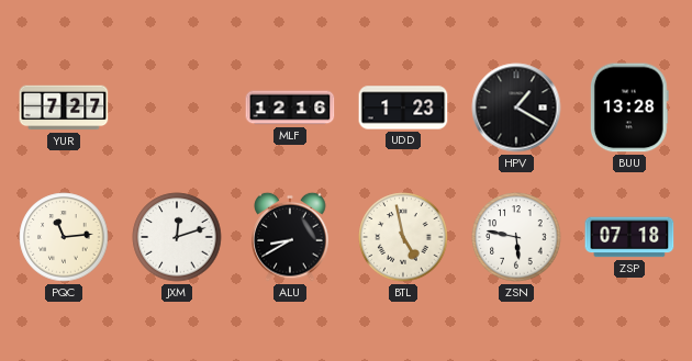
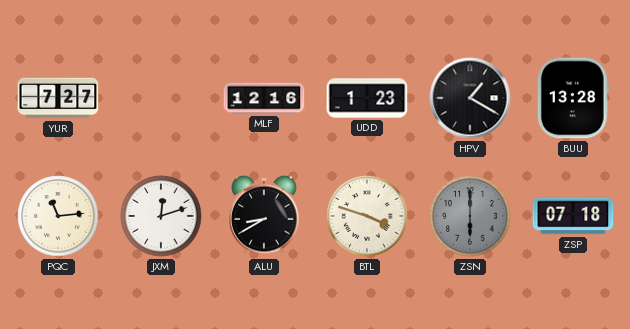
BTL: 4:58 -> 3:48 (367, 216)
ZSN: 5:47 -> 6:00 (470, 216)
ZSN dial: white -> grey (470, 216)
